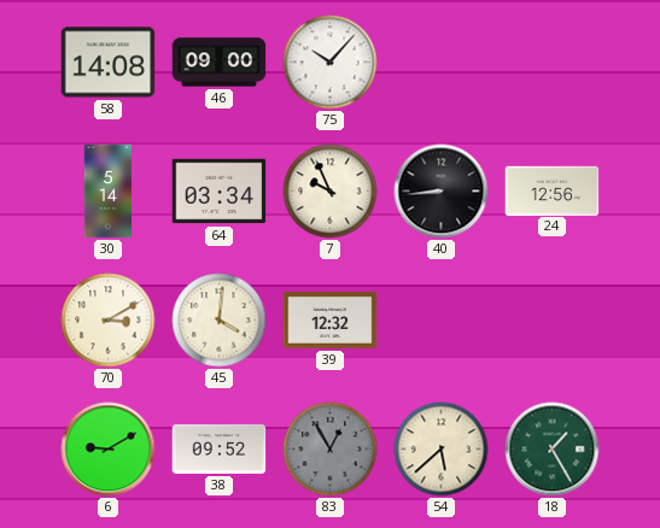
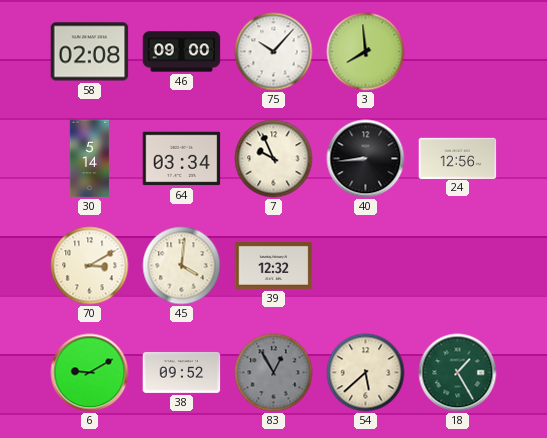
58: 14:08 -> 02:08 (90, 52)
3: none -> 7:59 (366, 52)
